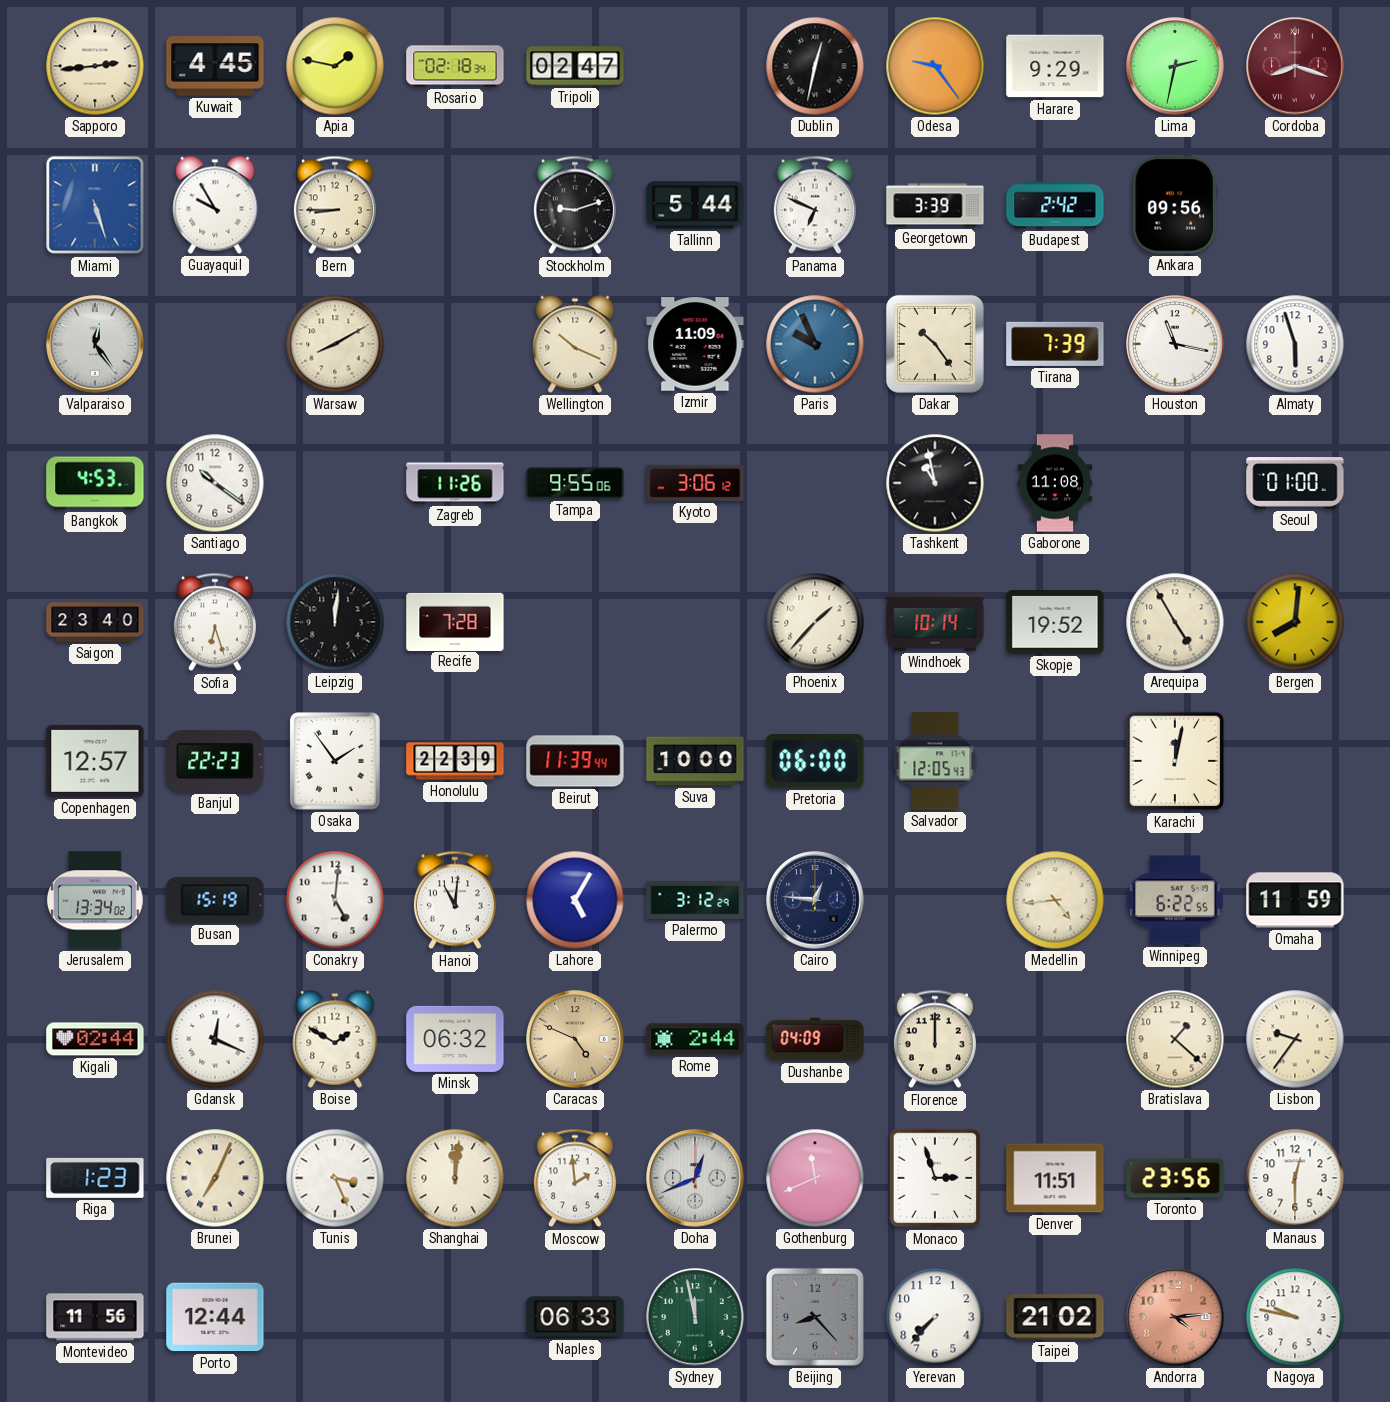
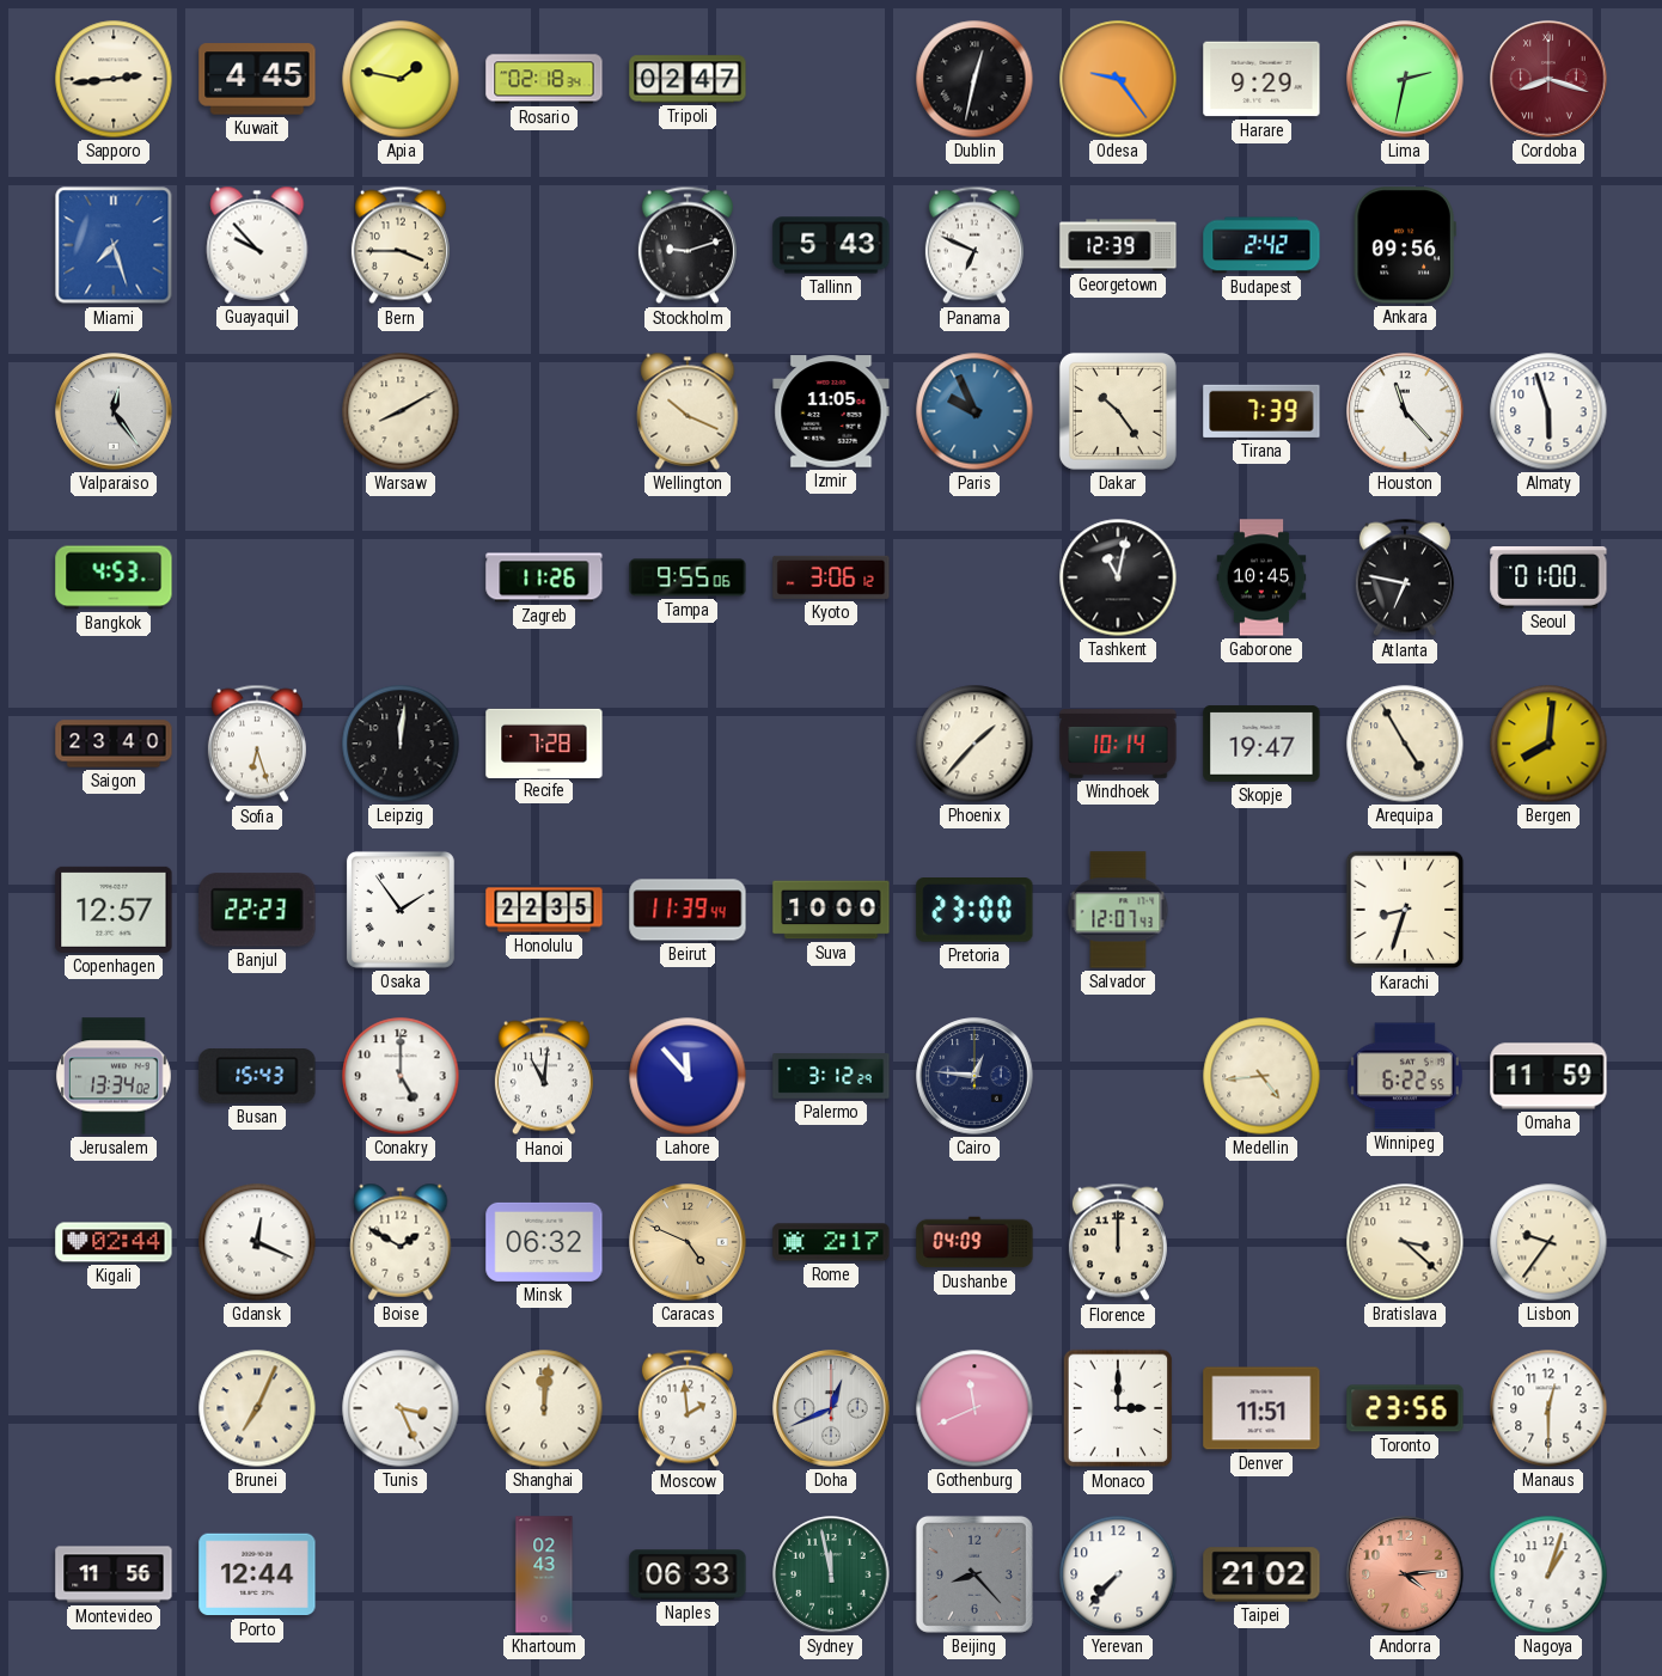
Miami: 5:27 -> 7:27 (114, 245)
Guayaquil: 9:55 -> 9:53 (257, 245)
Bern: 8:45 -> 3:45 (401, 245)
Tallinn: 5:44 -> 5:43 (831, 245)
Georgetown: 3:39 -> 12:39 (1118, 245)
Izmir: 11:09 -> 11:05 (831, 411)
Houston: 11:17 -> 11:23 (1405, 411)
Santiago: 10:21 -> none (215, 483)
Tashkent: 10:58 -> 11:02 (1118, 577)
Gaborone: 11:08 -> 10:45 (1261, 577)
Atlanta: none -> 6:47 (1405, 577)
Skopje: 19:52 -> 19:47 (1261, 744)
Honolulu: 22:39 -> 22:35 (544, 910)
Pretoria: 06:00 -> 23:00 (974, 911)
Salvador: 12:05 -> 12:07 (1118, 910)
Karachi: 12:02 -> 8:33 (1405, 910)
Busan: 15:19 -> 15:43 (257, 1076)
Conakry: 5:01 -> 5:00 (401, 1076)
Lahore: 5:05 -> 11:53 (688, 1076)
Rome: 2:44 -> 2:17 (831, 1242)
Bratislava: 1:22 -> 3:22 (1405, 1242)
Riga: 1:23 -> none (95, 1178)
Monaco: 2:57 -> 3:00 (1118, 1408)
Khartoum: none -> 02:43 (544, 1574)
Nagoya: 9:47 -> 1:03 (1548, 1574)
